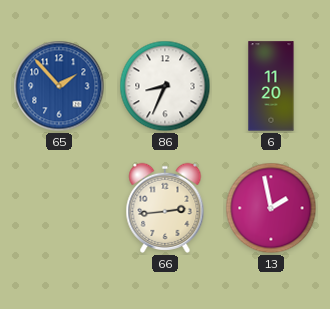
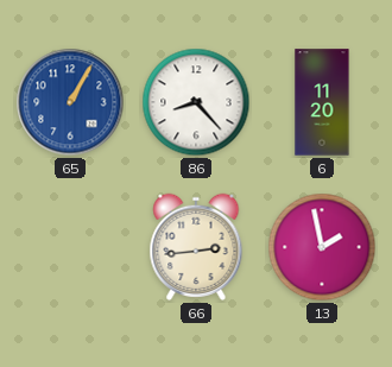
65: 1:53 -> 1:05 (70, 102)
86: 8:34 -> 8:23 (196, 102)
